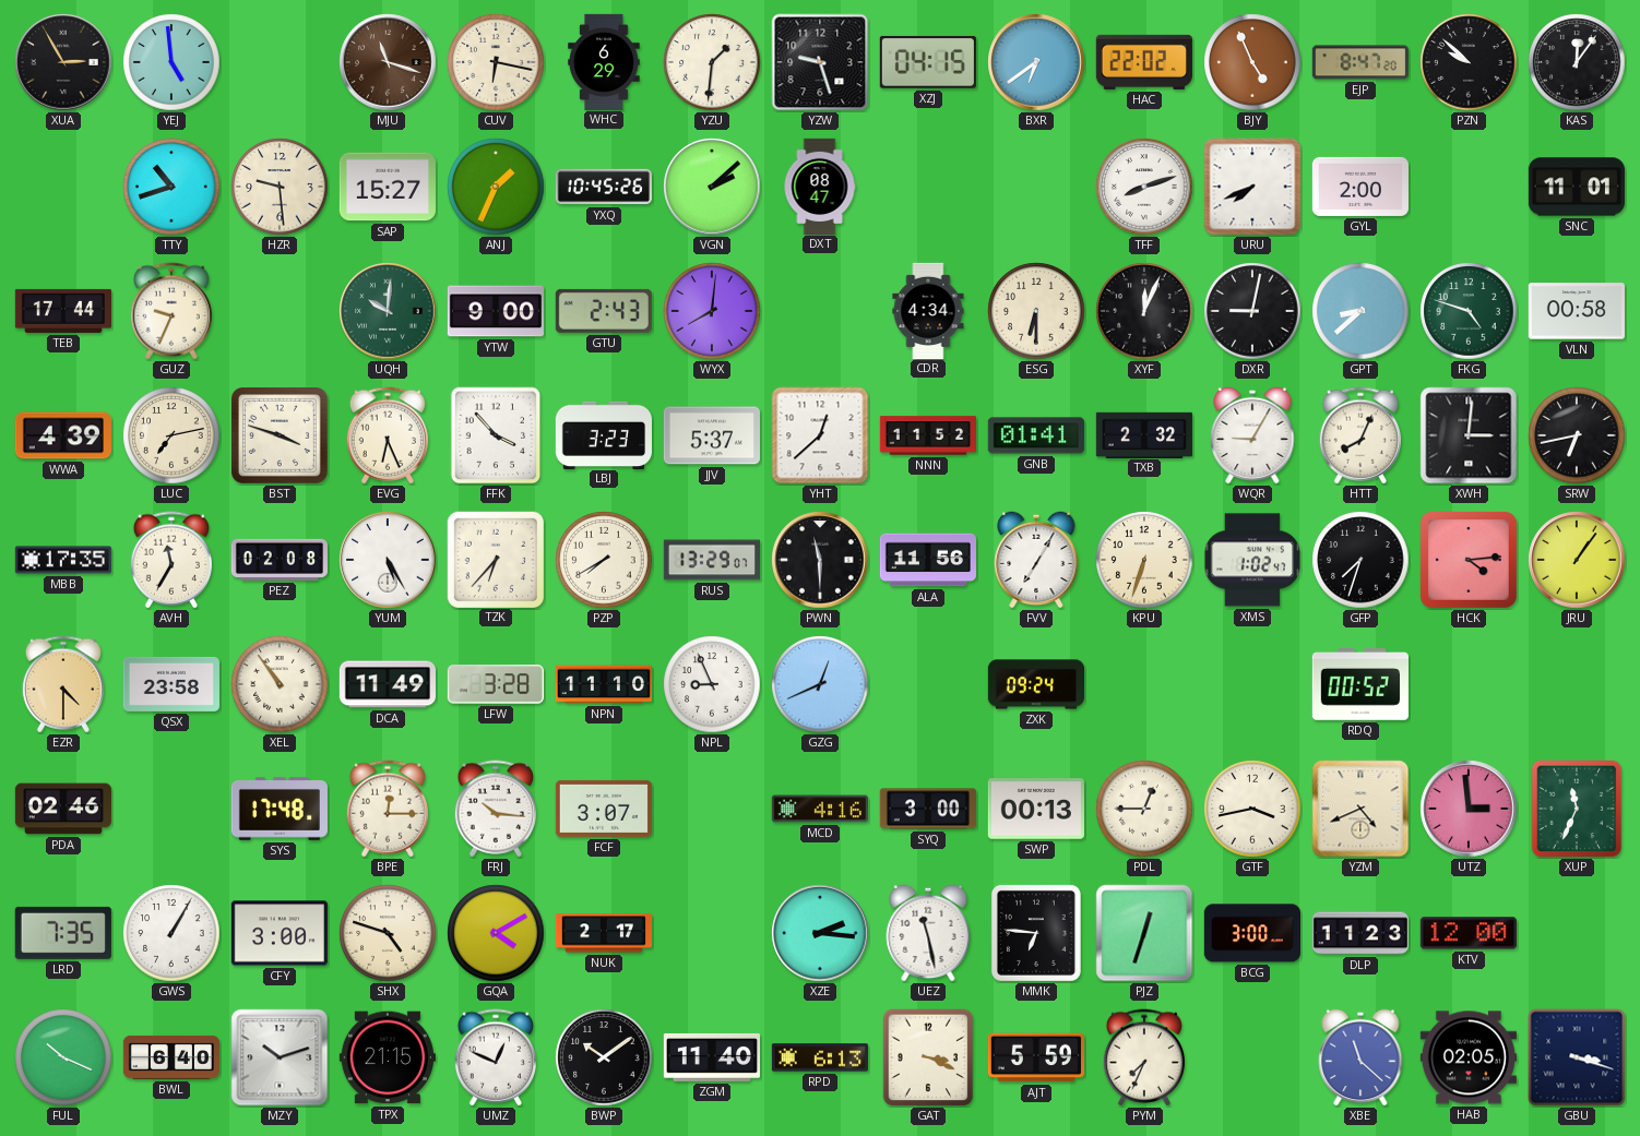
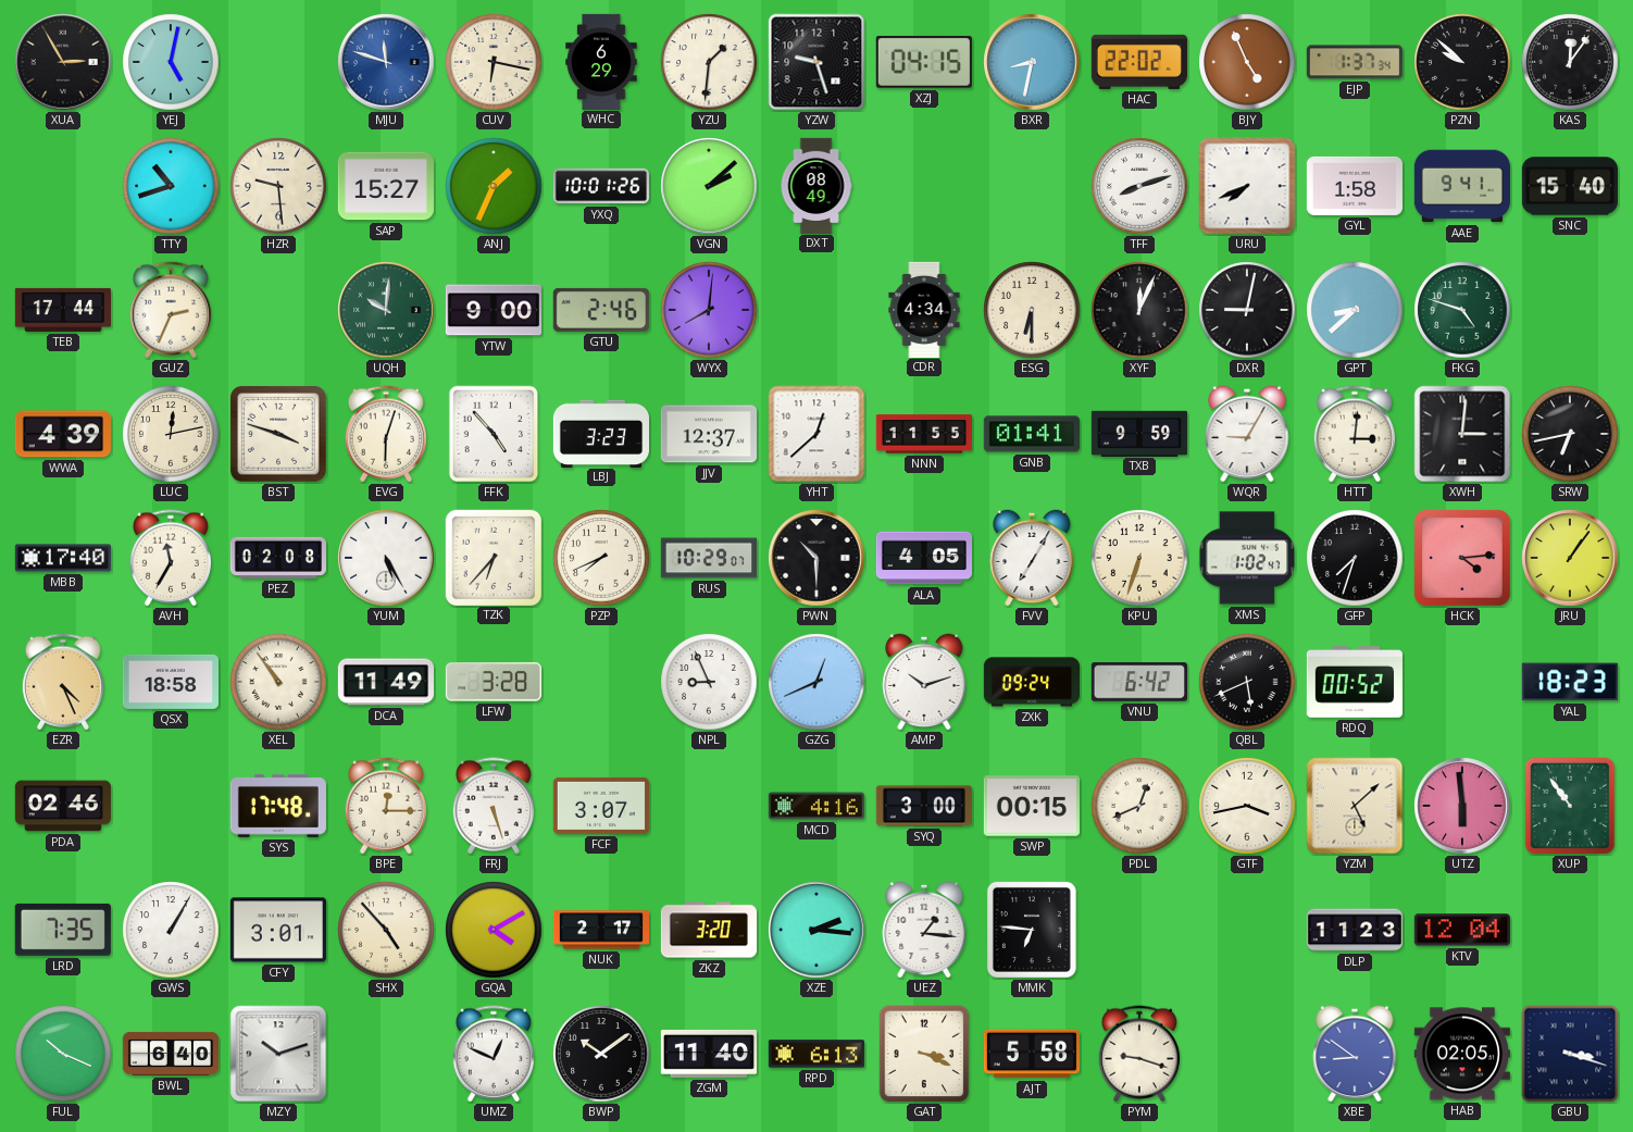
YEJ: 4:59 -> 5:02 (171, 62)
MJU: 11:18 -> 11:48 (386, 62)
MJU dial: brown -> blue (386, 62)
BXR: 6:39 -> 8:32 (1032, 62)
EJP: 8:47 -> 1:37 (1355, 62)
YXQ: 10:45 -> 10:01 (601, 186)
DXT: 08:47 -> 08:49 (816, 185)
GYL: 2:00 -> 1:58 (1355, 186)
AAE: none -> 9:41 (1462, 186)
SNC: 11:01 -> 15:40 (1570, 186)
GUZ: 9:34 -> 2:34 (171, 310)
GTU: 2:43 -> 2:46 (601, 310)
VLN: 00:58 -> none (1577, 311)
LUC: 7:13 -> 12:13 (171, 434)
EVG: 6:26 -> 6:03 (386, 434)
FFK: 3:53 -> 4:53 (494, 434)
JJV: 5:37 -> 12:37 (709, 434)
NNN: 11:52 -> 11:55 (923, 434)
TXB: 2:32 -> 9:59 (1138, 433)
HTT: 8:04 -> 3:01 (1355, 434)
MBB: 17:35 -> 17:40 (63, 558)
PZP: 7:40 -> 7:41 (601, 558)
RUS: 13:29 -> 10:29 (708, 558)
PWN: 11:30 -> 10:30 (816, 558)
ALA: 11:56 -> 4:05 (923, 558)
EZR: 4:30 -> 4:26 (63, 682)
QSX: 23:58 -> 18:58 (171, 682)
NPN: 11:10 -> none (603, 684)
AMP: none -> 10:12 (924, 682)
VNU: none -> 6:42 (1139, 682)
QBL: none -> 5:41 (1247, 682)
YAL: none -> 18:23 (1570, 682)
FRJ: 10:16 -> 5:27 (494, 806)
SWP: 00:13 -> 00:15 (1032, 806)
PDL: 12:45 -> 12:41 (1139, 806)
YZM: 4:41 -> 5:08 (1355, 806)
UTZ: 2:59 -> 5:59 (1462, 806)
XUP: 11:34 -> 10:54 (1570, 806)
CFY: 3:00 -> 3:01 (278, 930)
SHX: 4:48 -> 4:53 (386, 930)
ZKZ: none -> 3:20 (708, 930)
UEZ: 11:28 -> 1:16 (924, 930)
PJZ: 12:33 -> none (1144, 933)
BCG: 3:00 -> none (1252, 933)
KTV: 12:00 -> 12:04 (1462, 930)
TPX: 21:15 -> none (388, 1057)
AJT: 5:59 -> 5:58 (1032, 1054)
PYM: 7:34 -> 9:18 (1139, 1054)
XBE: 11:22 -> 8:51 (1355, 1054)
